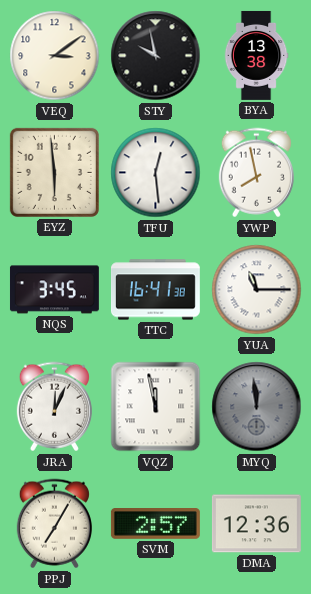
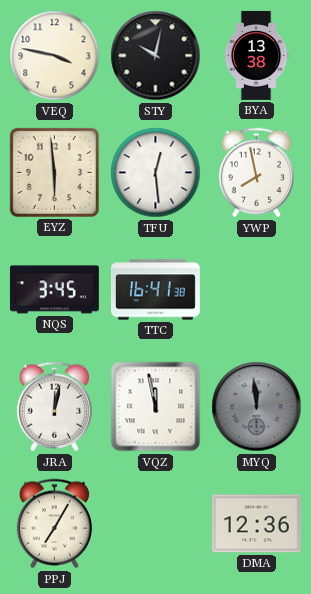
VEQ: 3:09 -> 3:47 (55, 56)
STY: 9:58 -> 10:02 (156, 56)
YUA: 11:15 -> none (257, 290)
JRA: 12:04 -> 12:02 (54, 407)
SVM: 2:57 -> none (155, 524)
